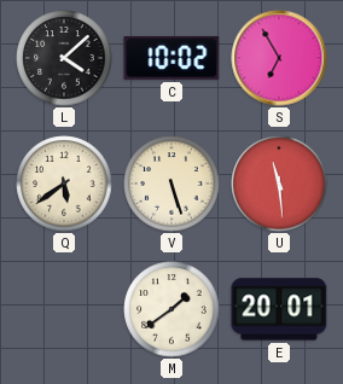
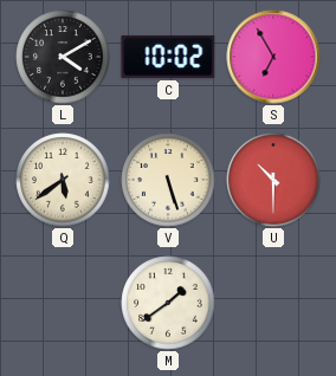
L: 4:08 -> 4:10 (63, 57)
U: 11:29 -> 10:30 (273, 180)
E: 20:01 -> none (279, 309)
